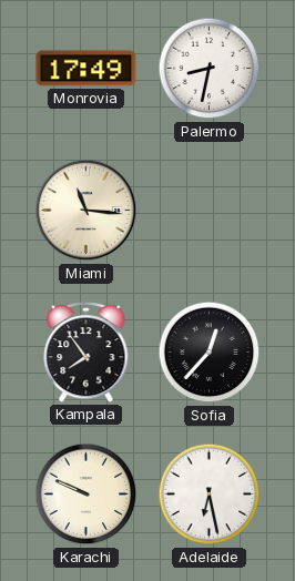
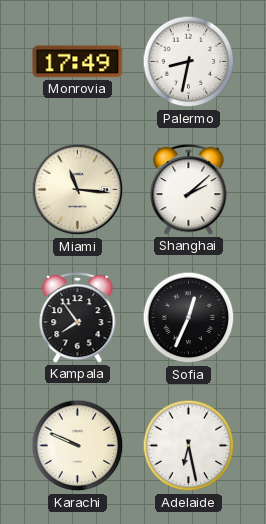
Shanghai: none -> 2:08 (189, 190)
Sofia: 12:37 -> 12:34 (189, 318)
